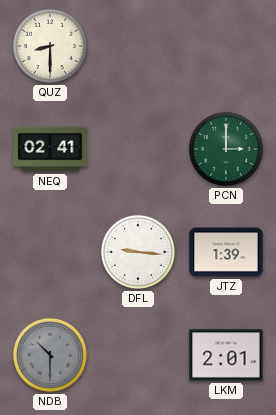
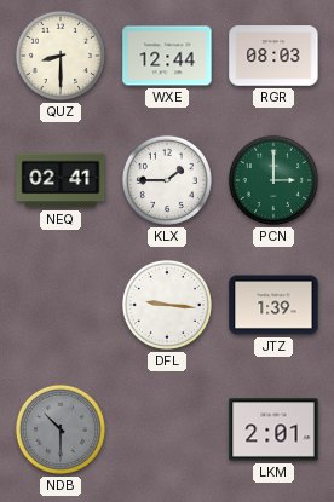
WXE: none -> 12:44 (167, 56)
RGR: none -> 08:03 (273, 56)
KLX: none -> 1:45 (167, 180)
